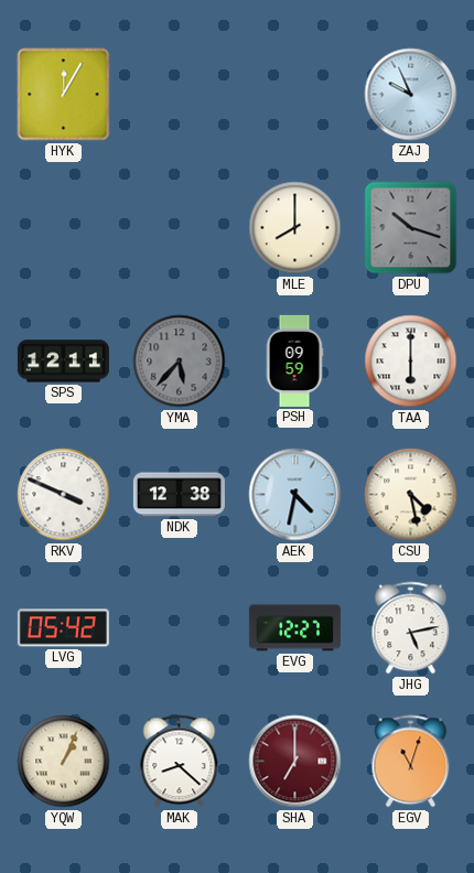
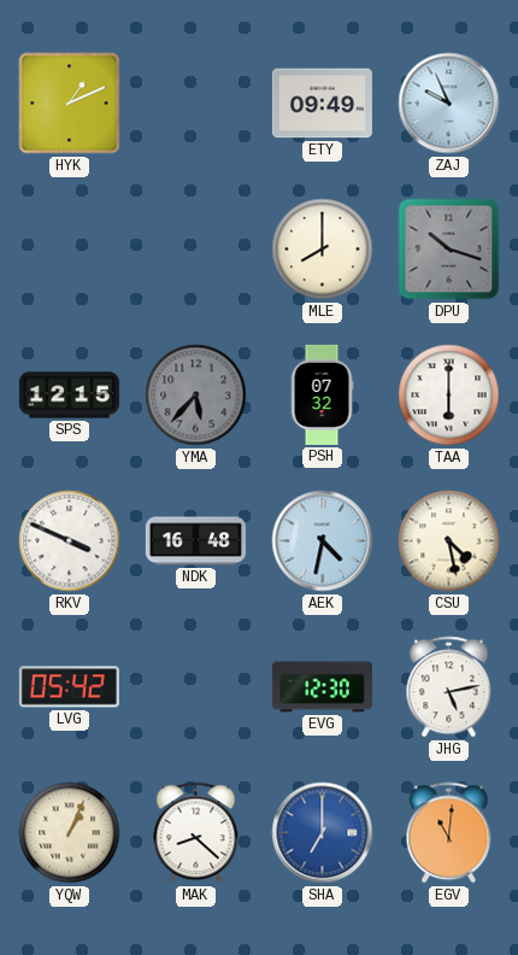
HYK: 12:05 -> 1:11 (70, 104)
ETY: none -> 09:49 (322, 104)
SPS: 12:11 -> 12:15 (69, 396)
PSH: 09:59 -> 07:32 (322, 394)
NDK: 12:38 -> 16:48 (195, 541)
EVG: 12:27 -> 12:30 (322, 687)
SHA dial: burgundy -> blue (323, 833)
EGV: 11:03 -> 11:01 (449, 833)
